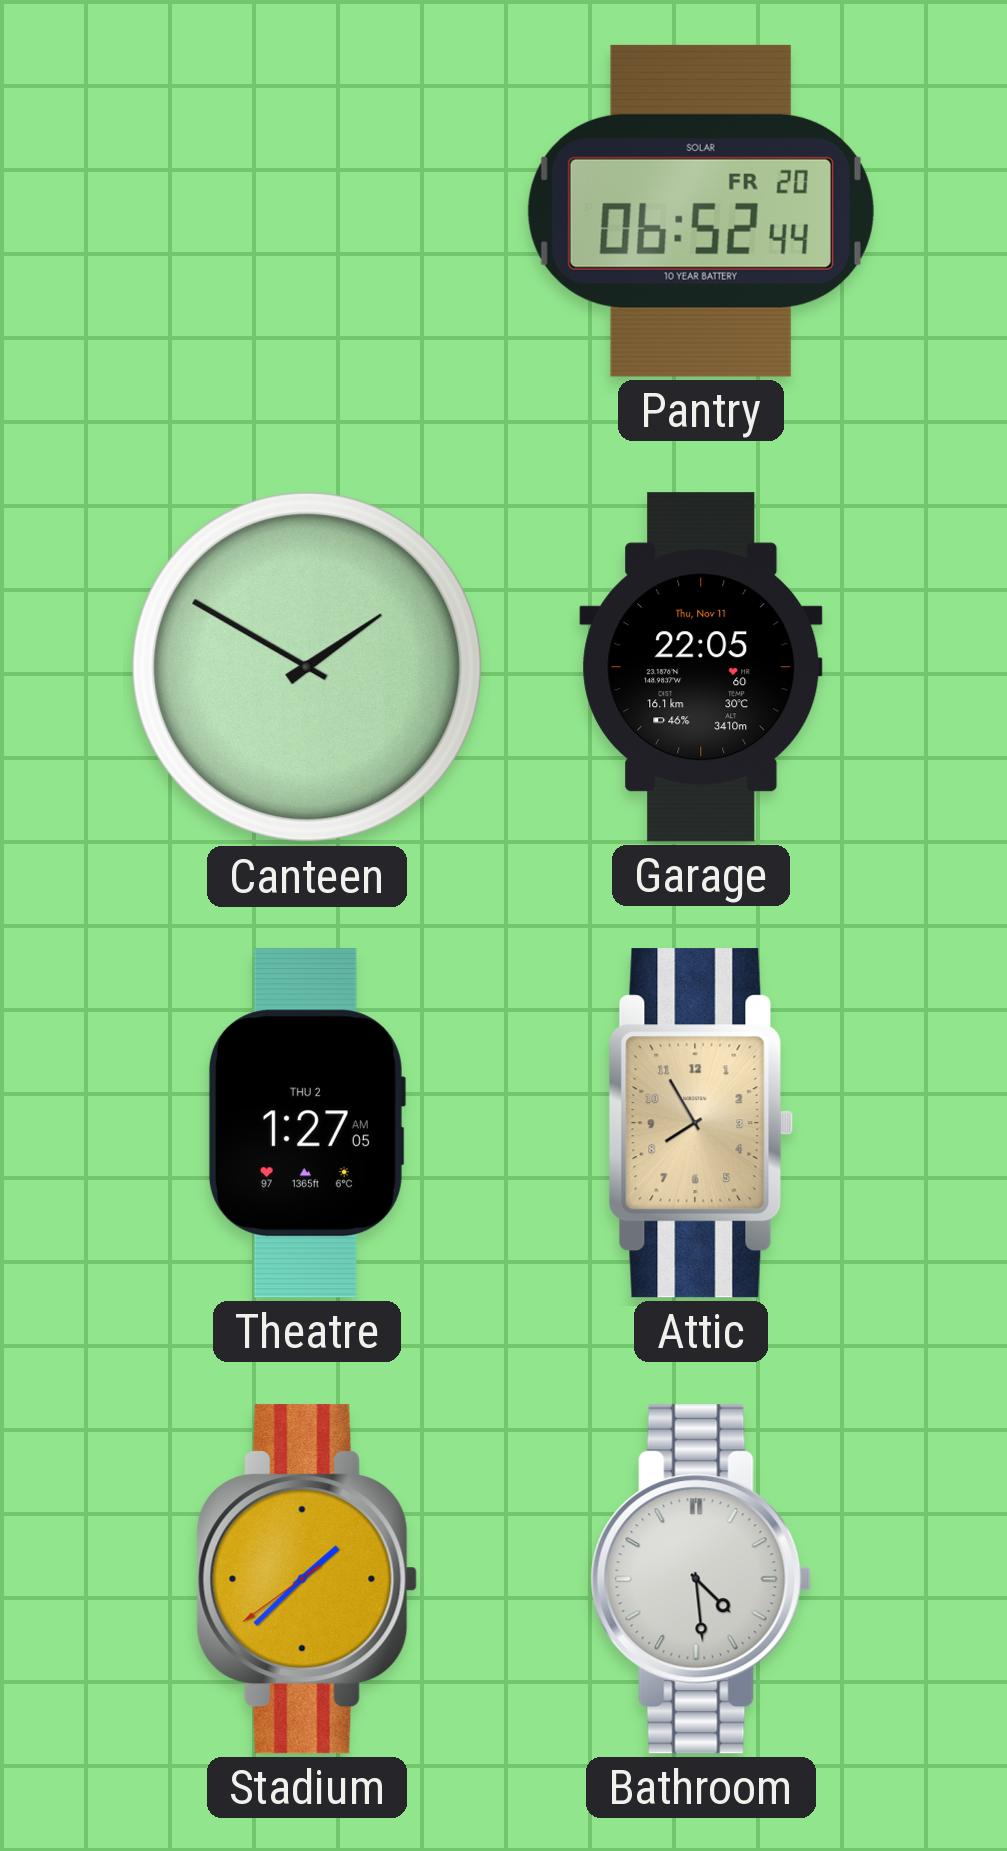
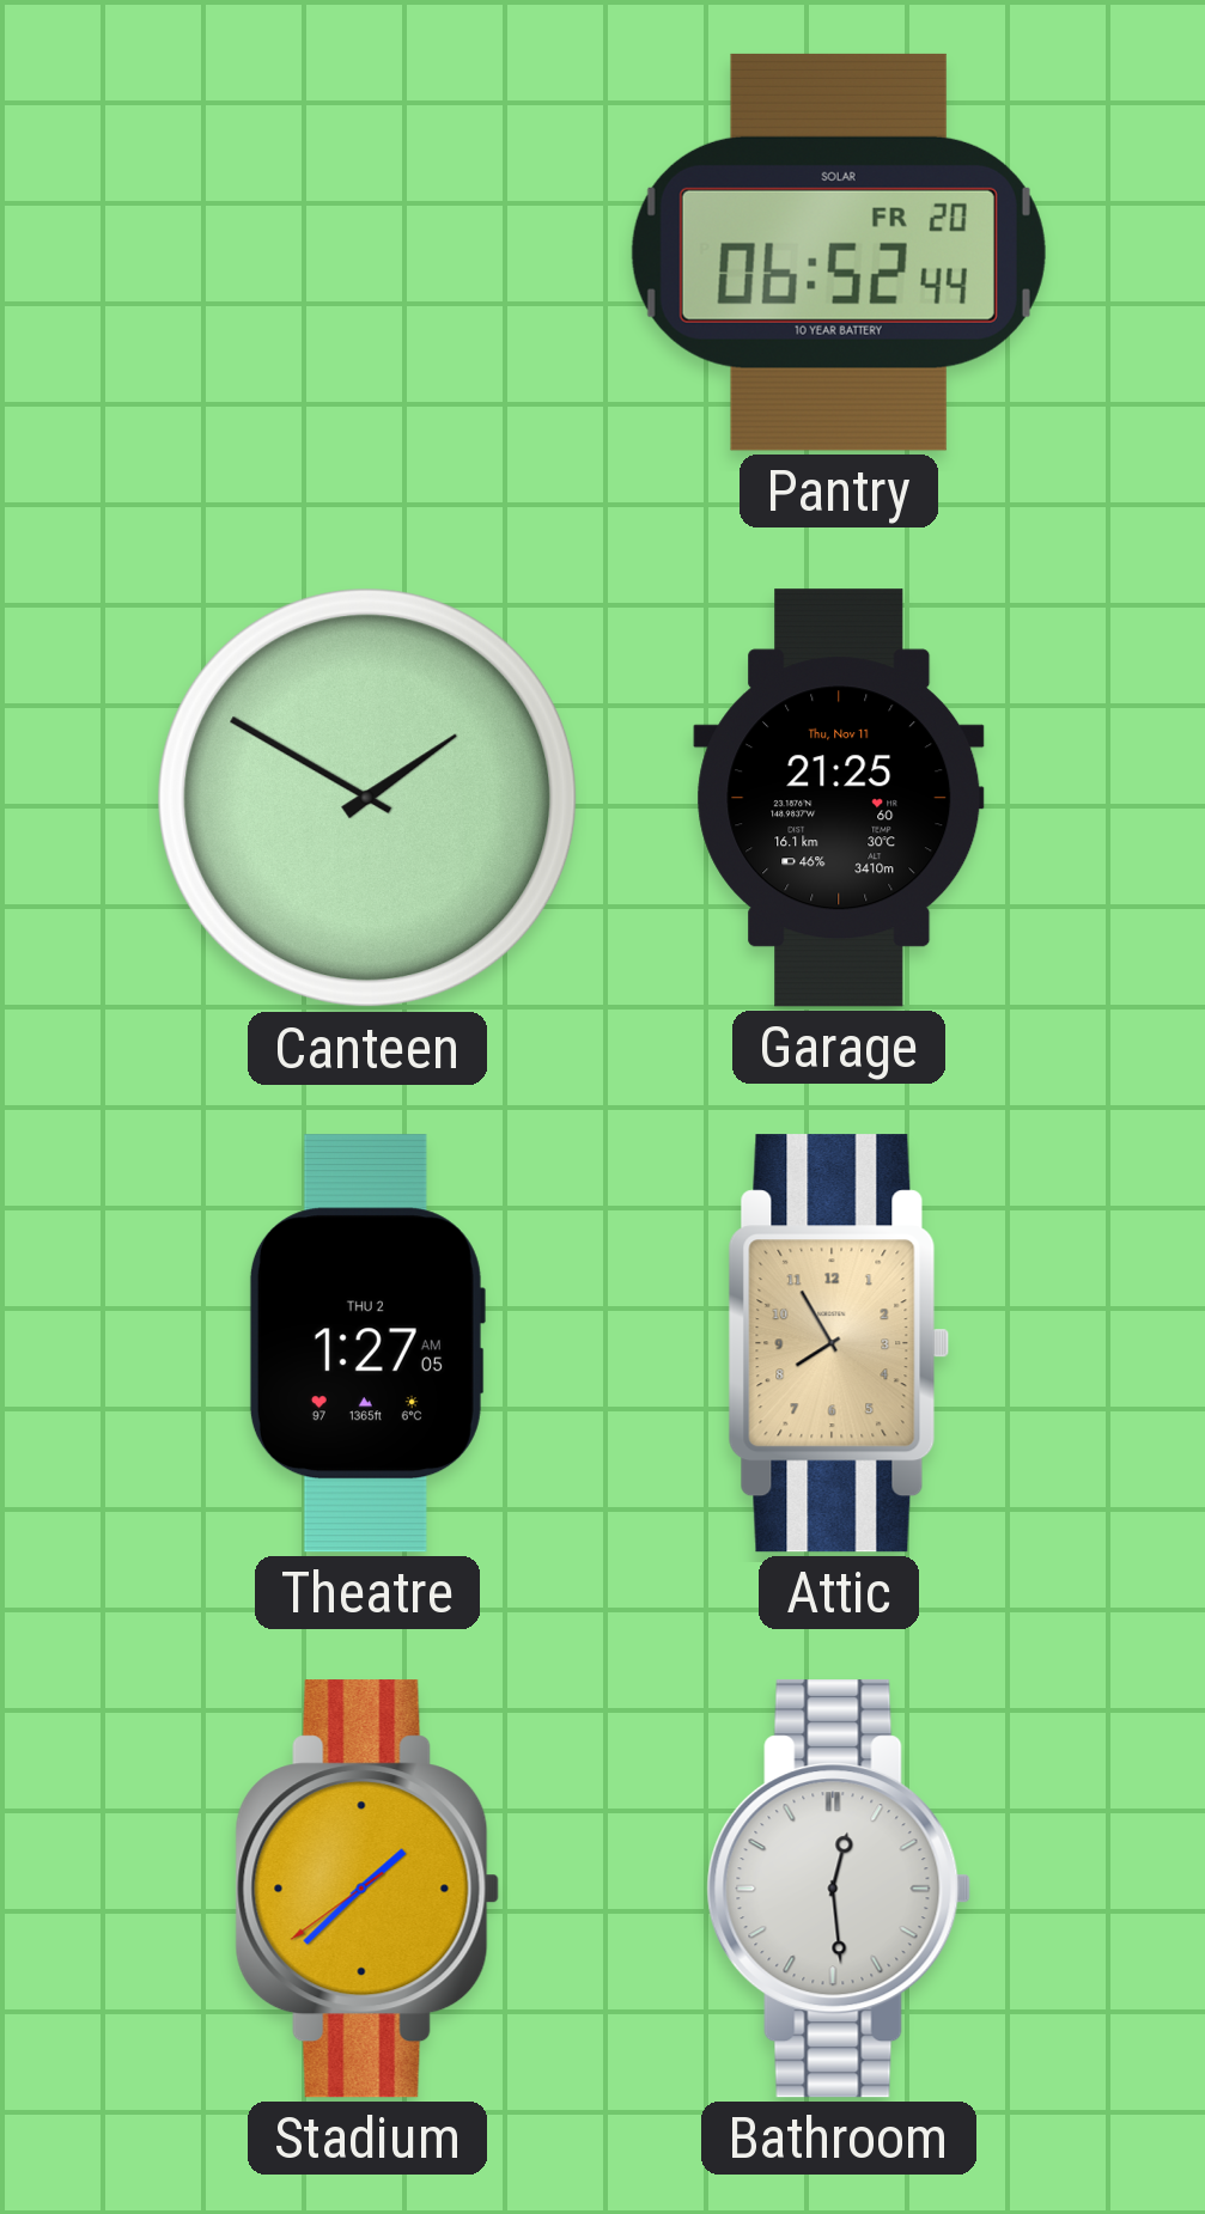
Garage: 22:05 -> 21:25 (839, 798)
Bathroom: 4:29 -> 12:29 (839, 1889)
